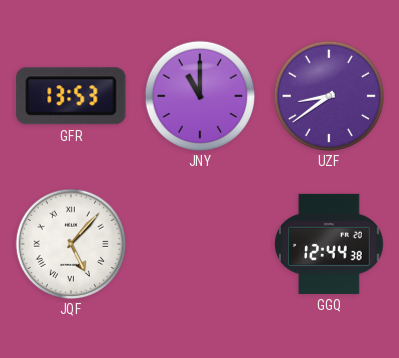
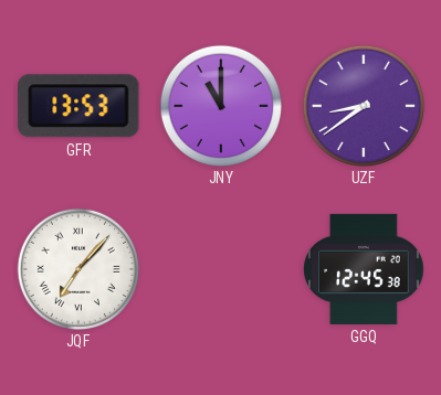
JQF: 5:07 -> 7:07 (77, 268)
GGQ: 12:44 -> 12:45 (364, 269)
